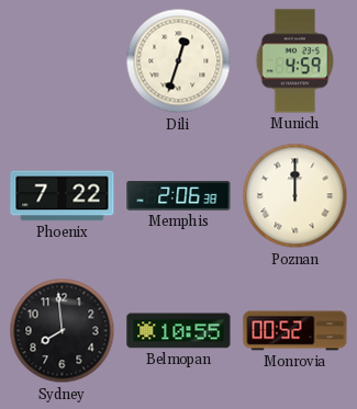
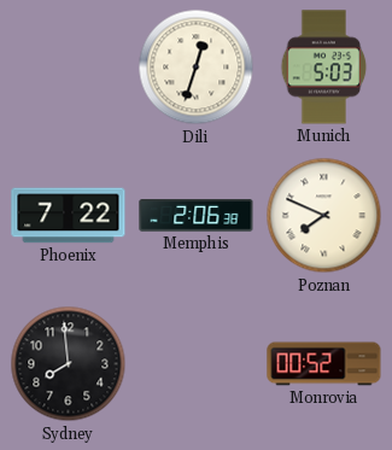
Munich: 4:59 -> 5:03 (324, 68)
Poznan: 12:00 -> 7:49 (324, 216)
Belmopan: 10:55 -> none (179, 331)
